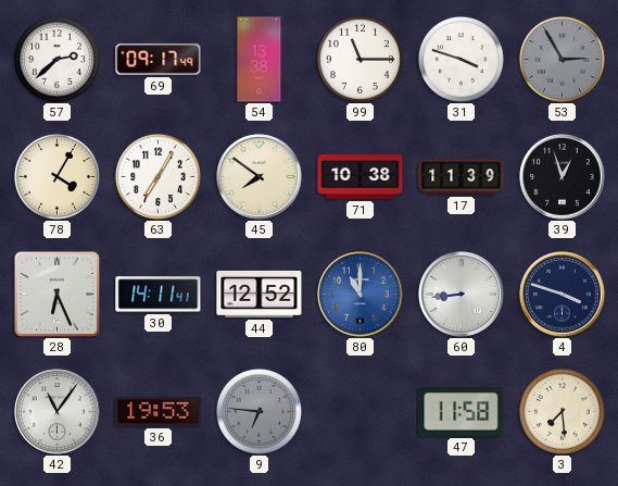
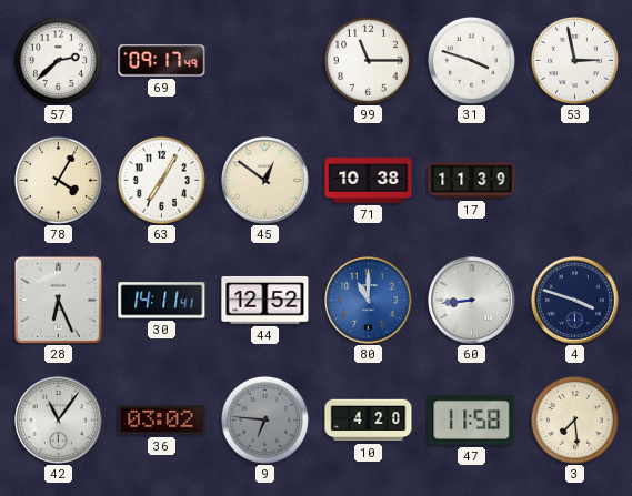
54: 13:38 -> none (260, 60)
53: 2:55 -> 2:58 (574, 60)
53 dial: grey -> white (574, 60)
45: 7:51 -> 12:51 (265, 181)
39: 12:57 -> none (563, 177)
36: 19:53 -> 03:02 (162, 421)
10: none -> 4:20 (369, 421)
